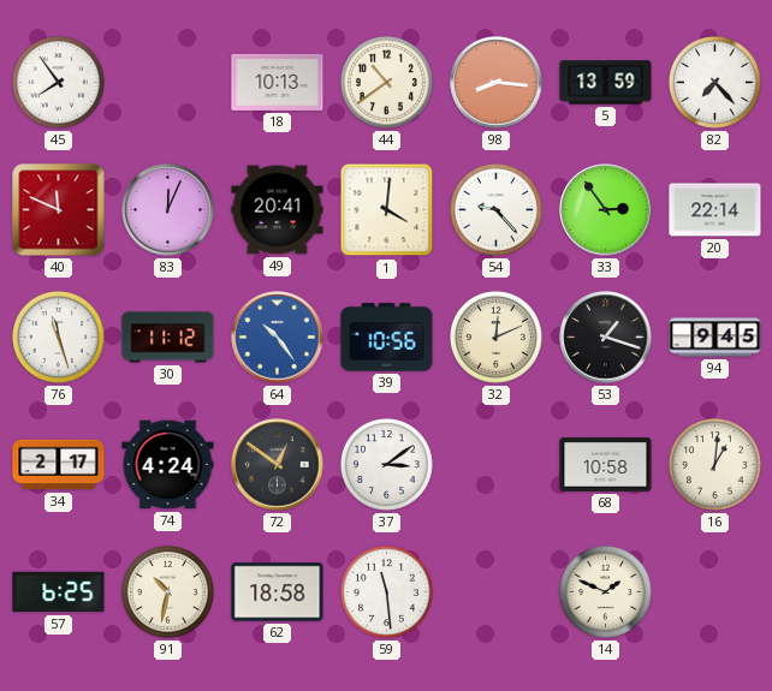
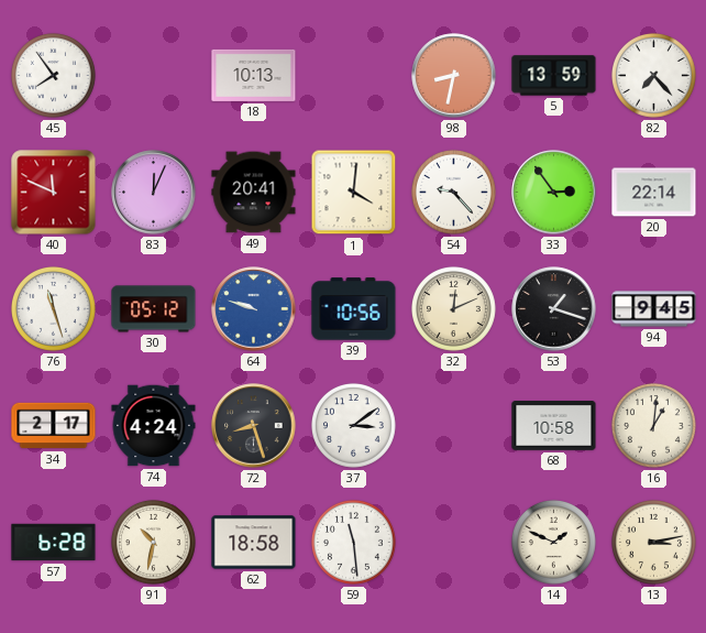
44: 10:39 -> none (386, 82)
98: 8:16 -> 8:32 (454, 76)
30: 11:12 -> 05:12 (154, 309)
64: 10:24 -> 9:48 (254, 309)
72: 12:51 -> 8:27 (254, 426)
57: 6:25 -> 6:28 (54, 543)
13: none -> 3:13 (653, 542)
